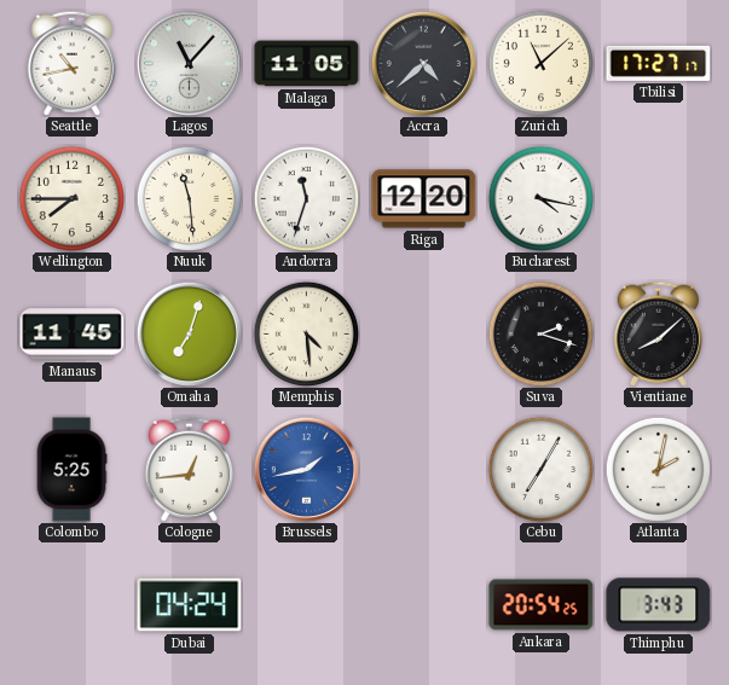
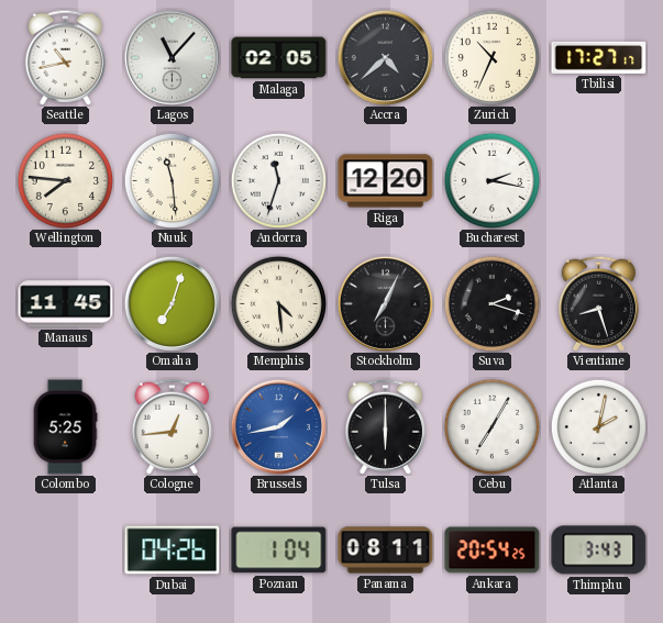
Malaga: 11:05 -> 02:05 (279, 58)
Zurich: 11:08 -> 10:34 (491, 57)
Wellington: 7:45 -> 7:46 (65, 180)
Bucharest: 4:17 -> 2:17 (491, 180)
Stockholm: none -> 7:04 (385, 303)
Vientiane: 8:08 -> 8:27 (598, 303)
Tulsa: none -> 6:00 (385, 426)
Dubai: 04:24 -> 04:26 (173, 550)
Poznan: none -> 1:04 (279, 550)
Panama: none -> 08:11 (386, 550)
